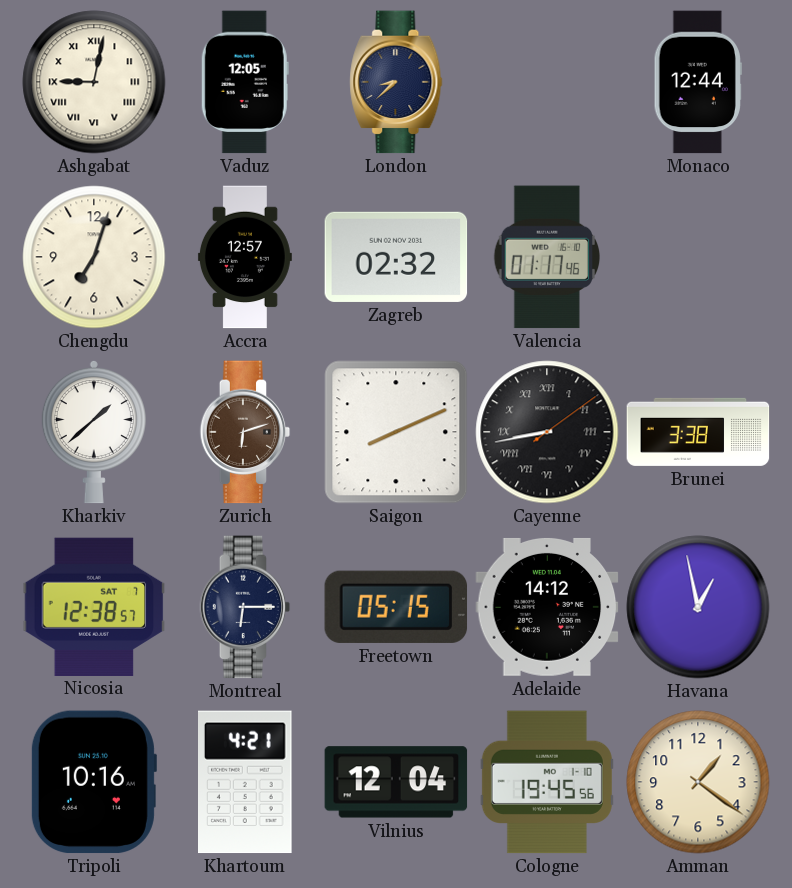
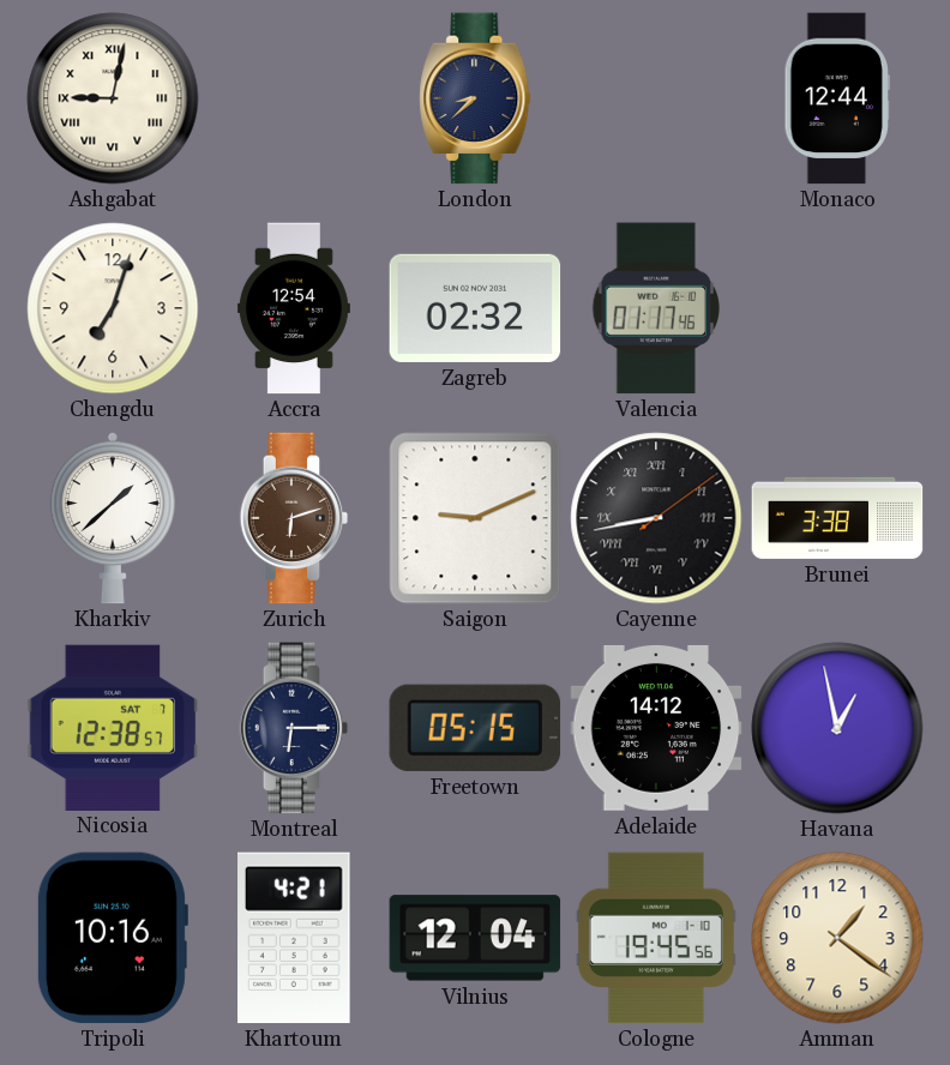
Vaduz: 12:05 -> none (245, 82)
Accra: 12:57 -> 12:54 (294, 308)
Saigon: 8:11 -> 9:11 (475, 518)
